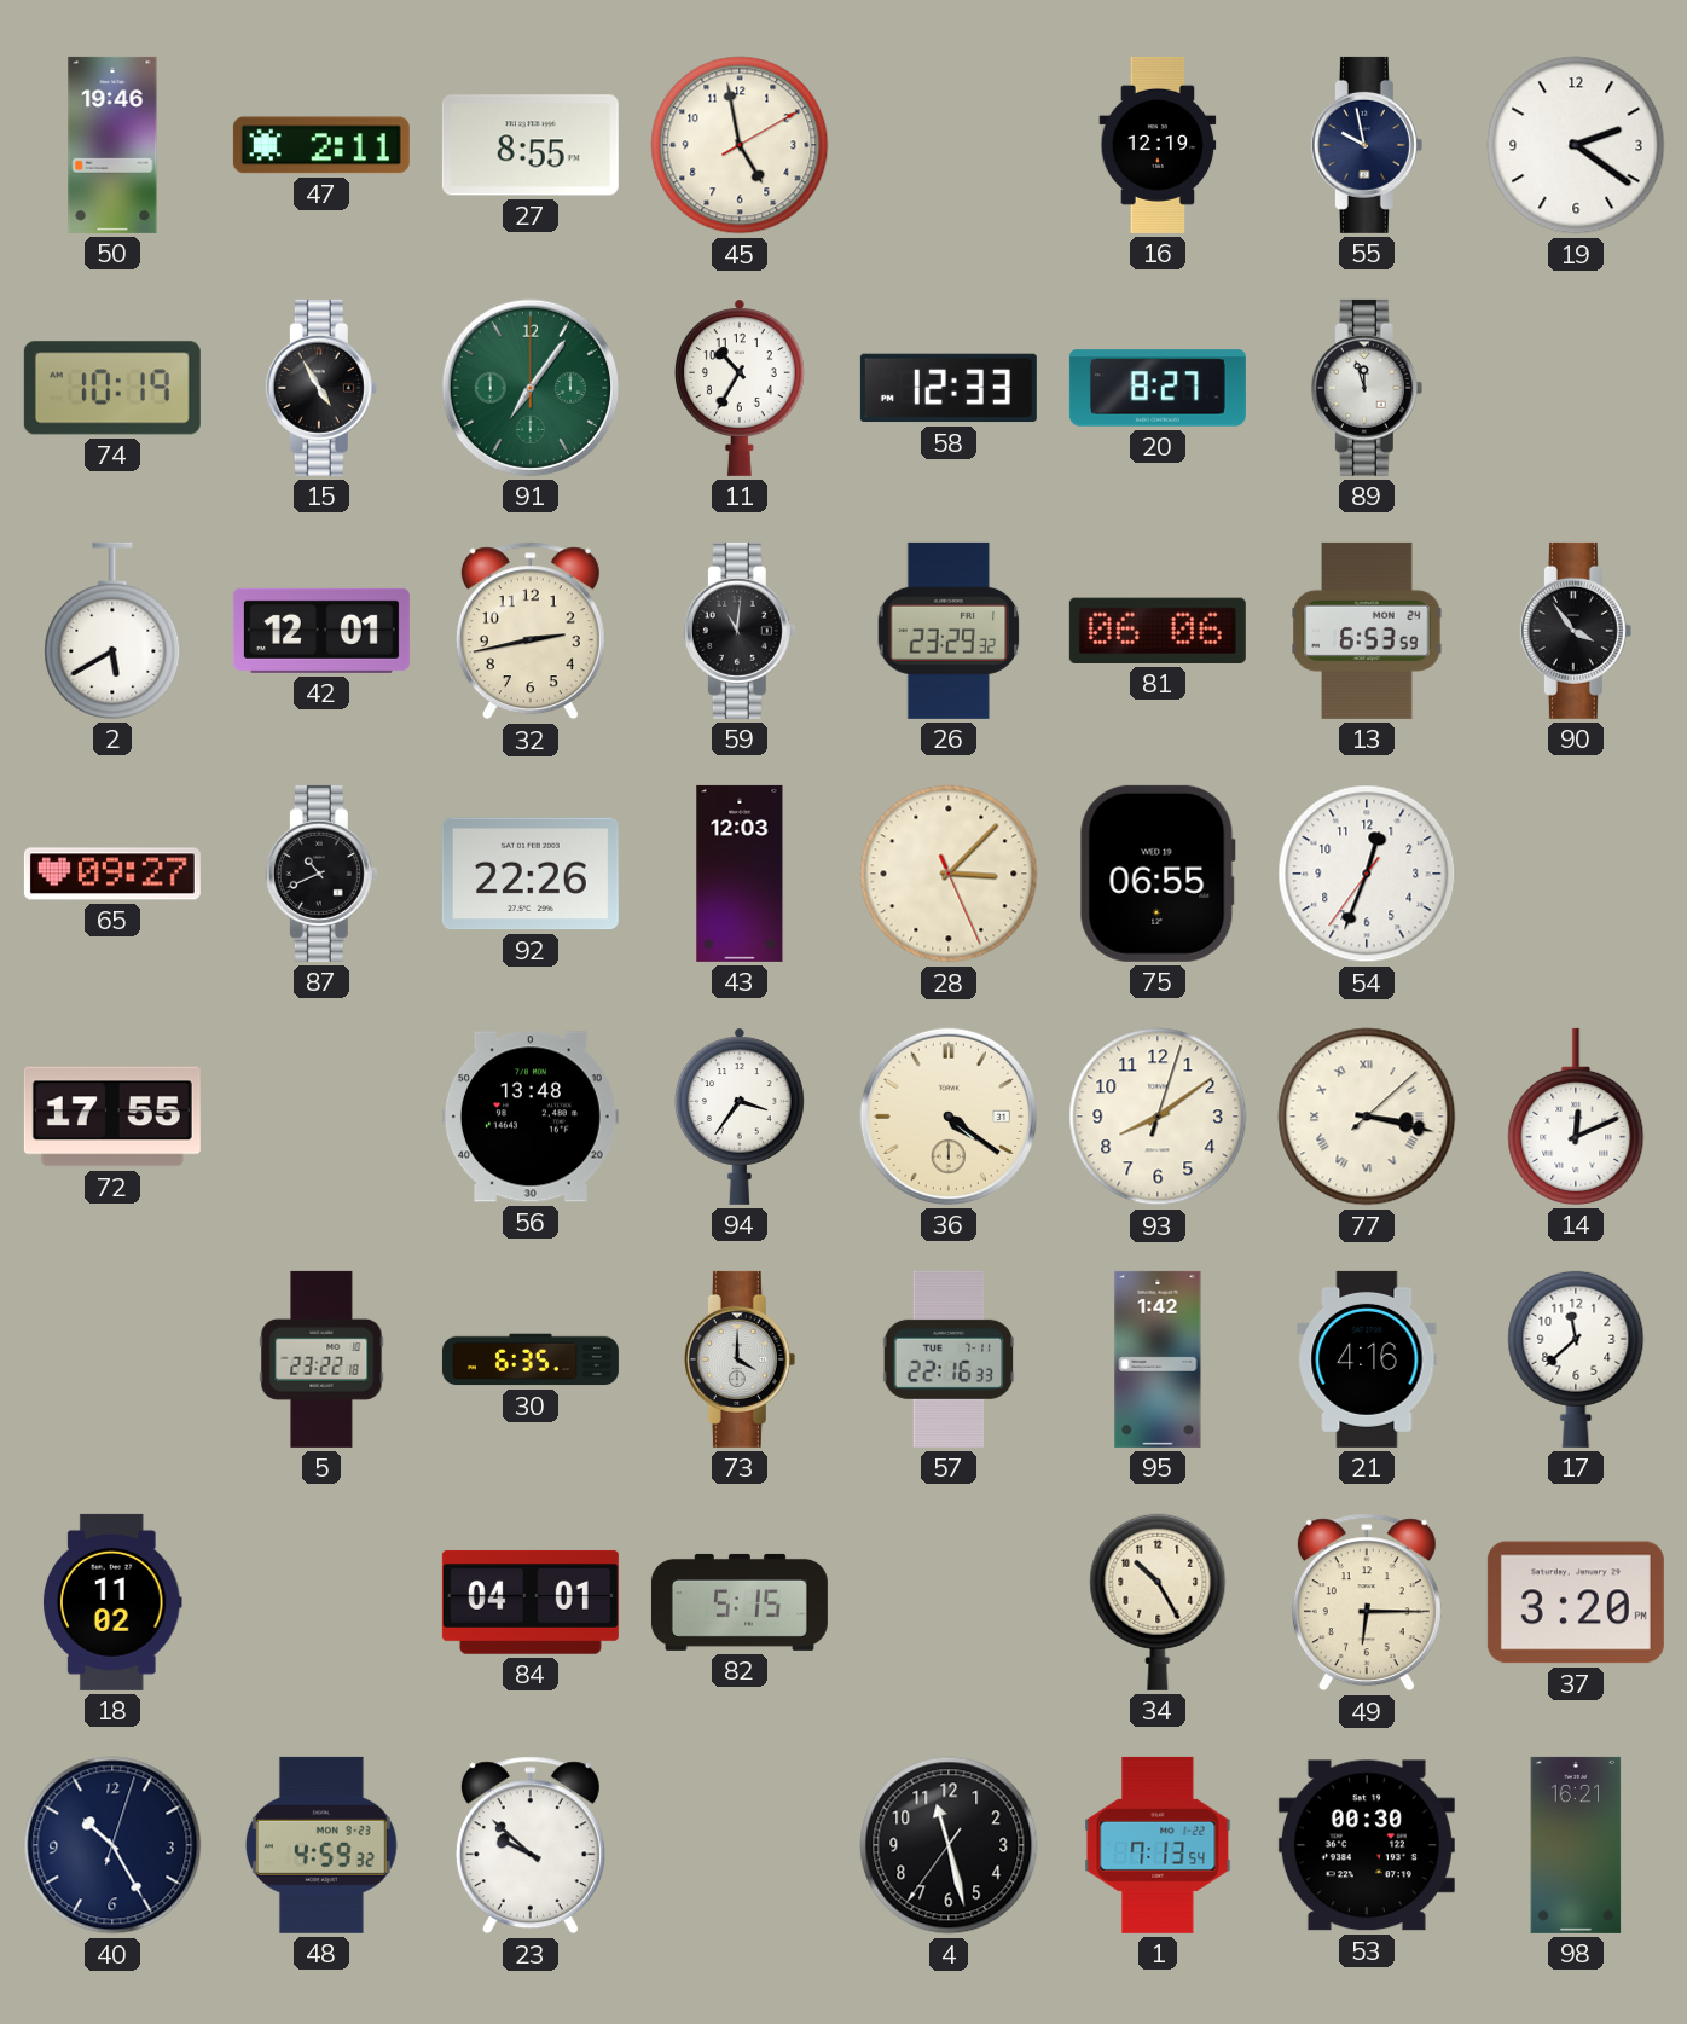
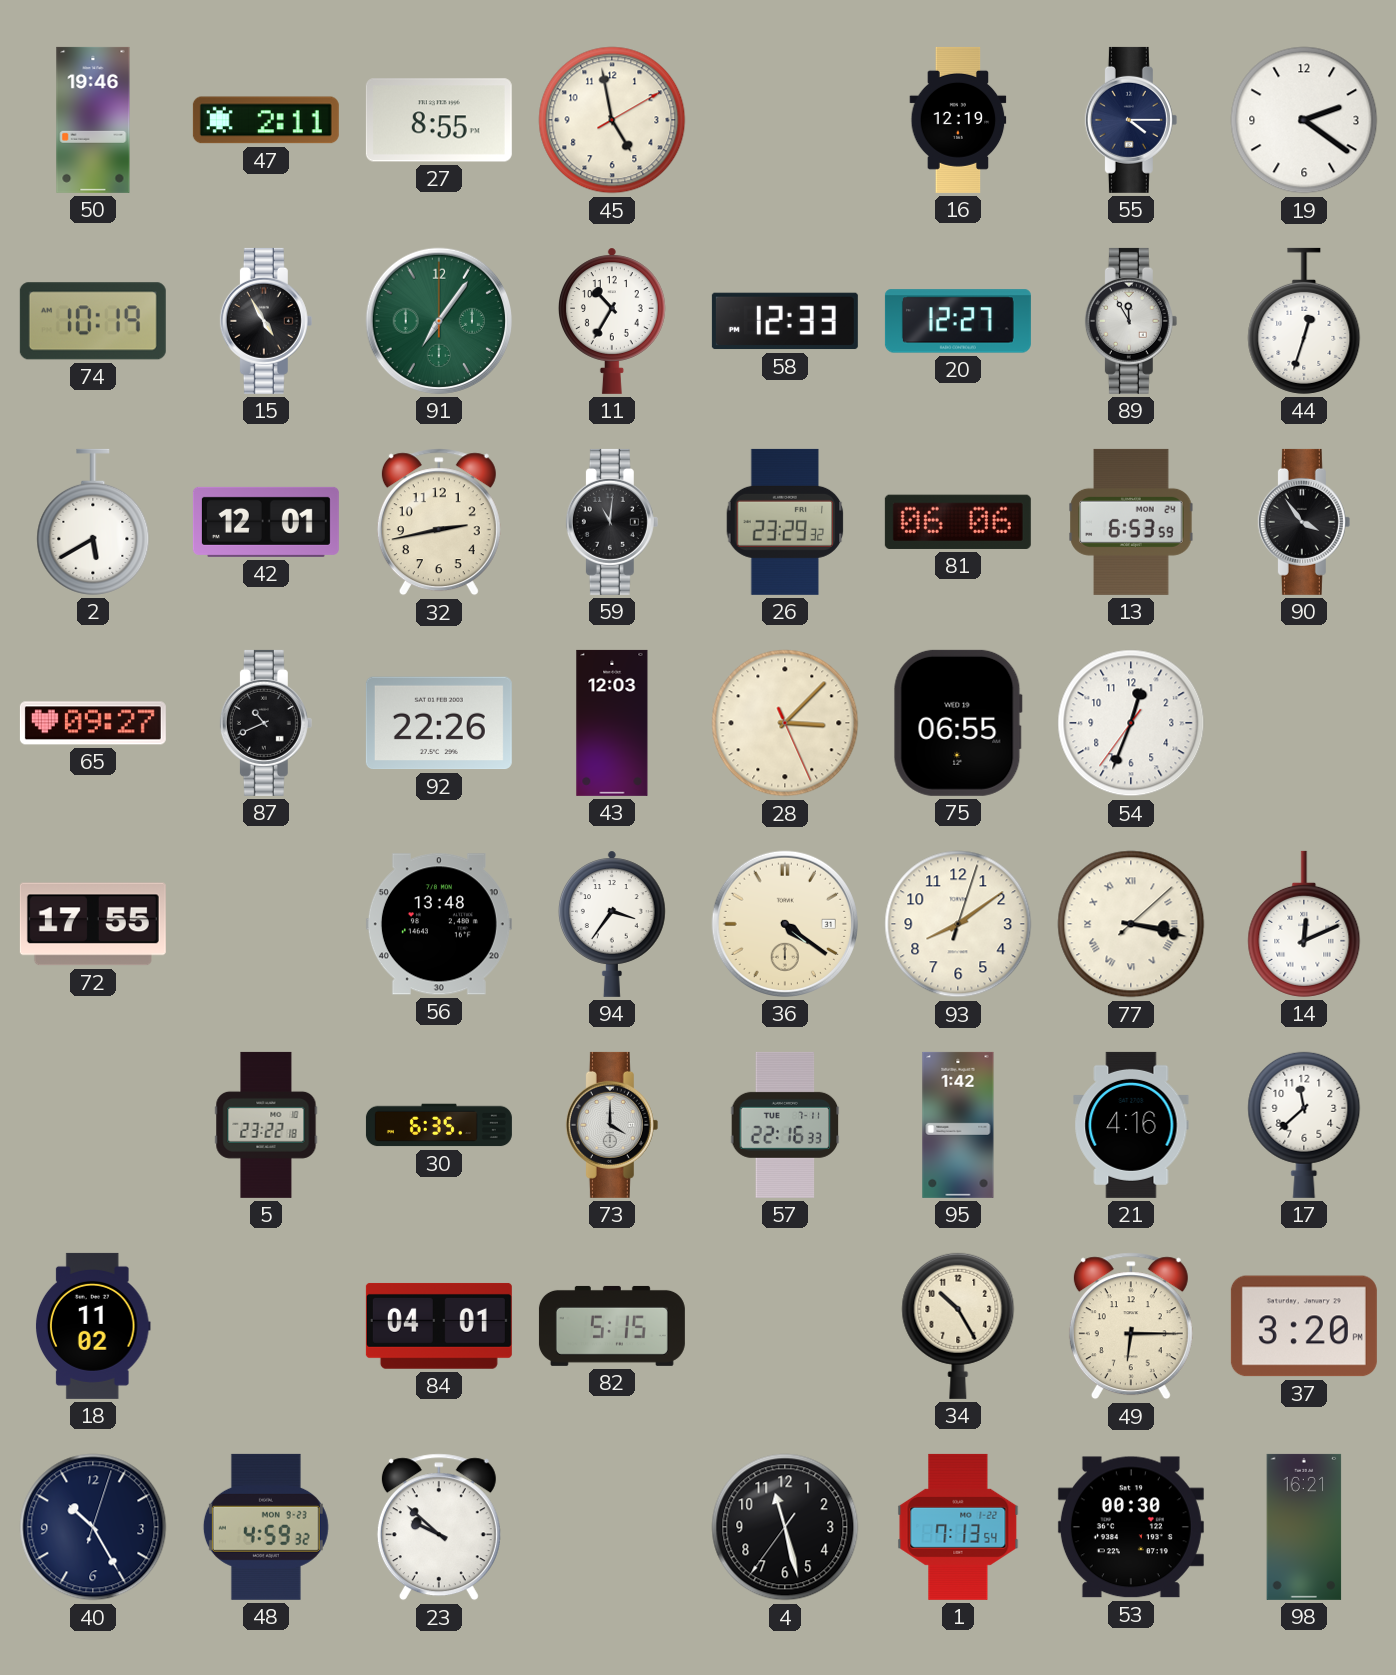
55: 9:58 -> 4:15 (1131, 120)
20: 8:27 -> 12:27 (958, 321)
89: 11:57 -> 11:55 (1131, 321)
44: none -> 12:33 (1304, 321)
